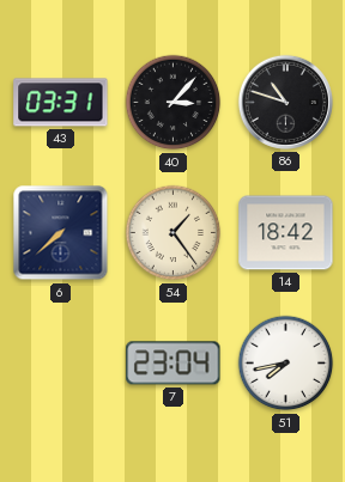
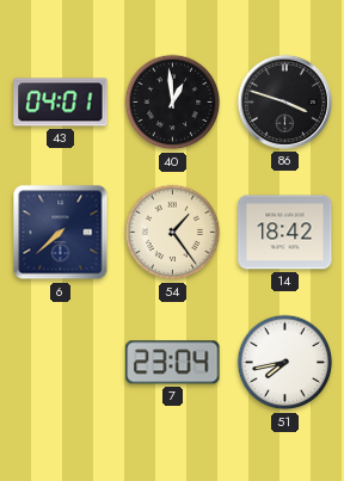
43: 03:31 -> 04:01 (61, 103)
40: 3:07 -> 12:59 (173, 103)
86: 10:48 -> 3:48 (284, 101)
